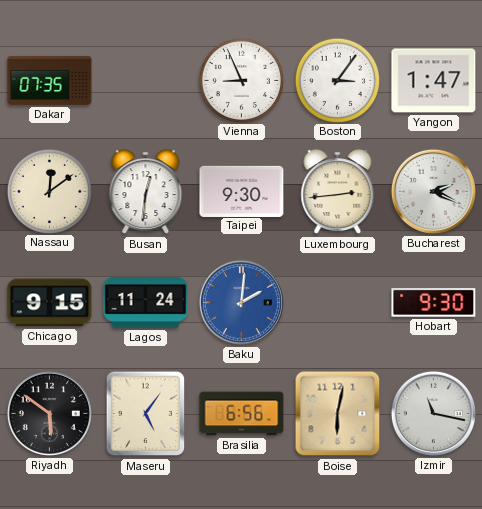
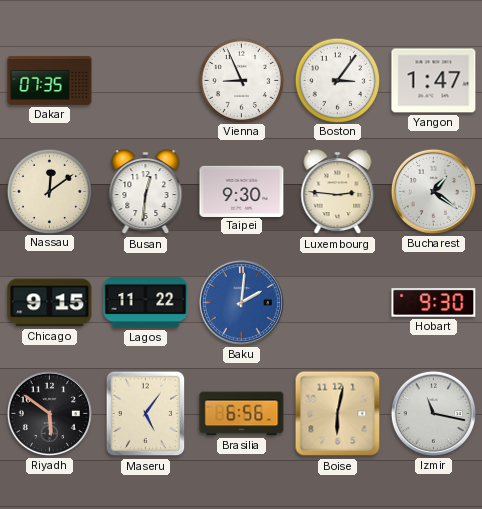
Luxembourg: 2:44 -> 2:46 (338, 192)
Bucharest: 2:19 -> 1:21 (433, 191)
Lagos: 11:24 -> 11:22 (146, 303)
